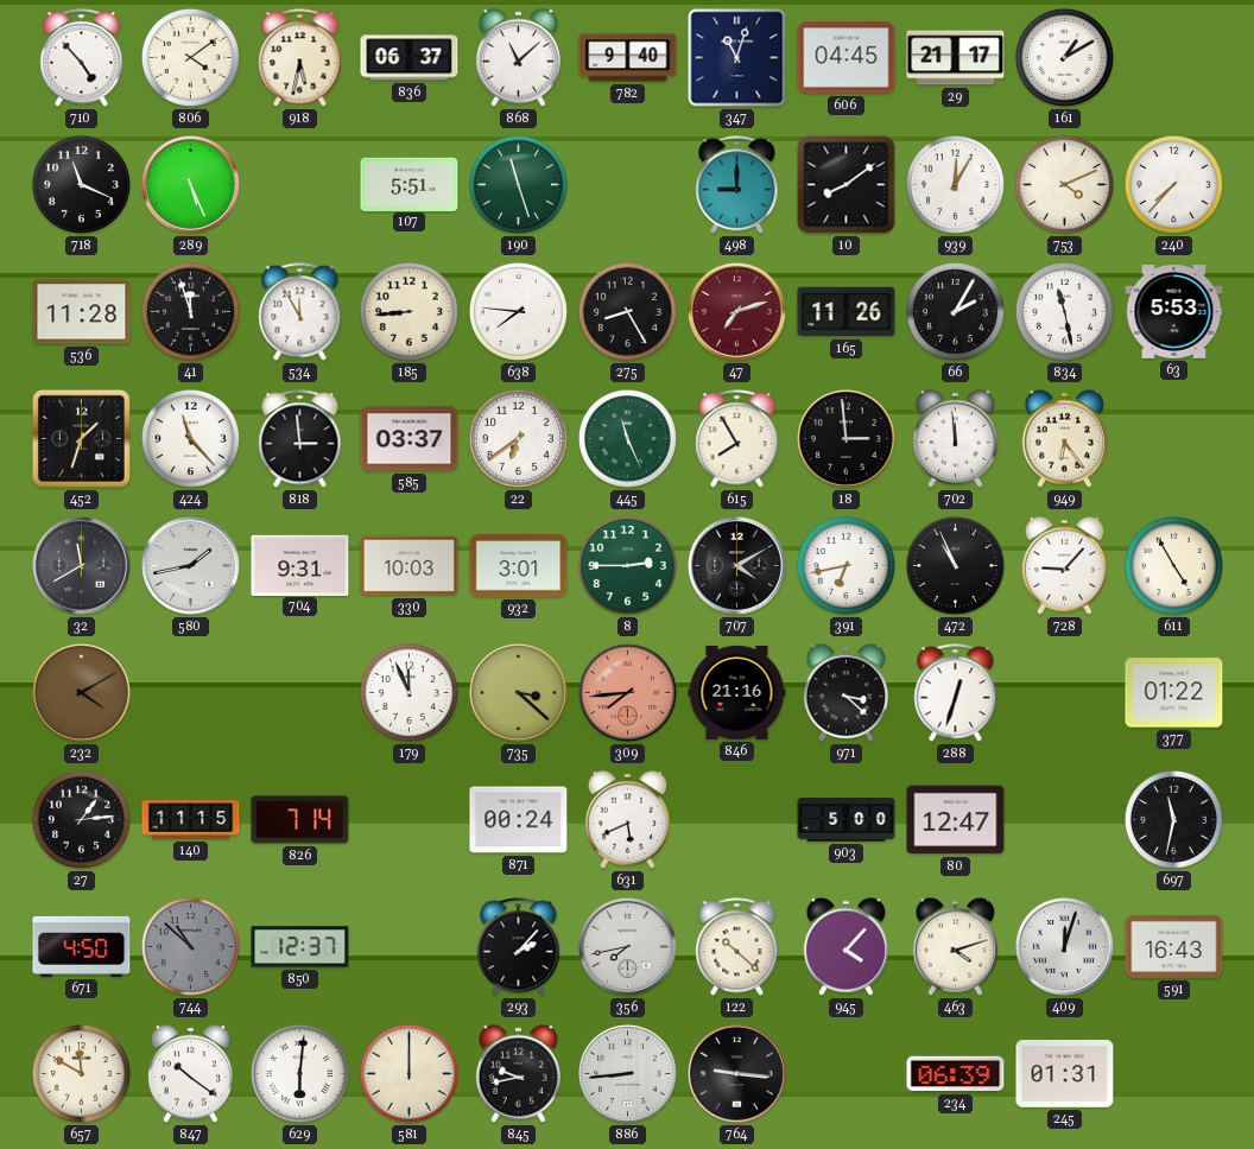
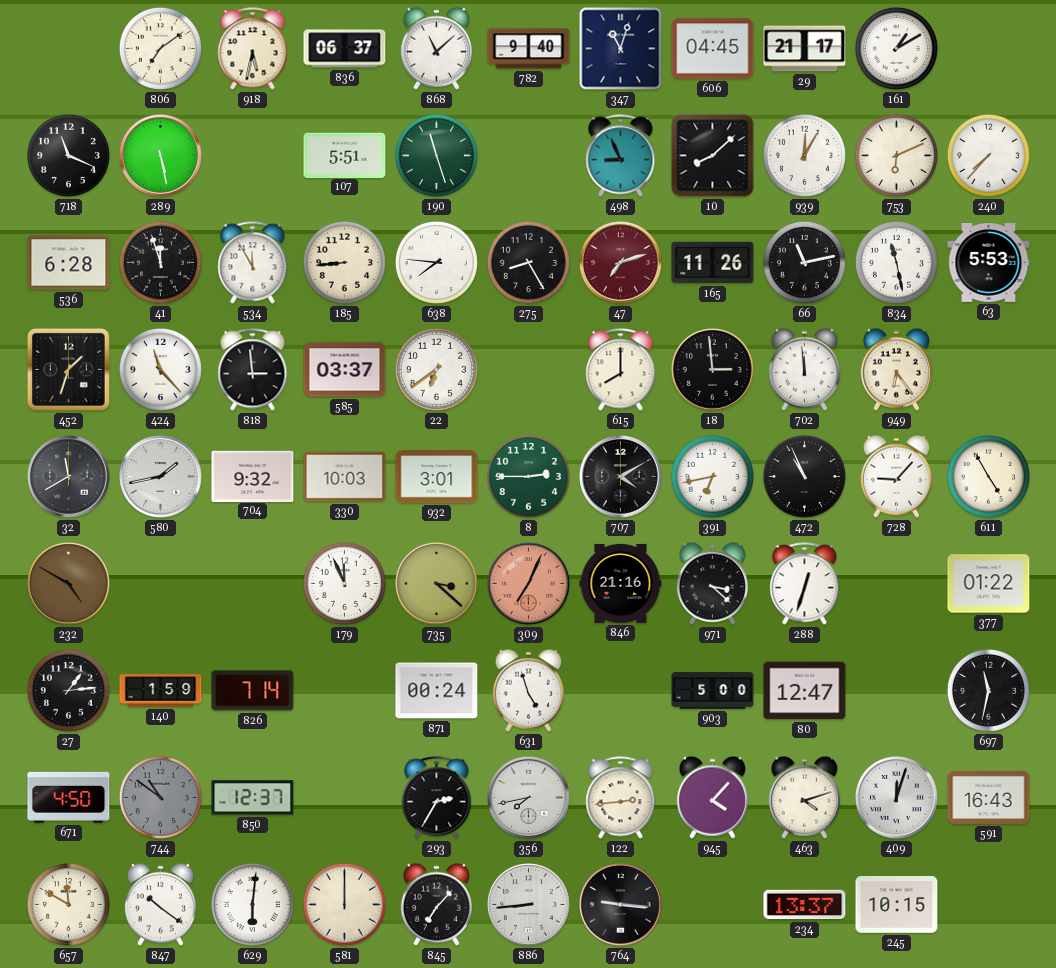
710: 4:53 -> none (82, 58)
806: 4:09 -> 7:09 (160, 48)
289: 5:26 -> 5:28 (161, 156)
498: 9:00 -> 8:56 (621, 156)
10: 8:09 -> 8:08 (713, 156)
753: 4:11 -> 6:11 (896, 155)
536: 11:28 -> 6:28 (69, 263)
66: 2:05 -> 11:13 (804, 262)
445: 11:26 -> none (627, 438)
615: 7:55 -> 8:00 (621, 370)
704: 9:31 -> 9:32 (253, 476)
232: 4:10 -> 4:50 (69, 584)
309: 7:44 -> 7:04 (529, 584)
140: 11:15 -> 1:59 (161, 691)
631: 5:41 -> 4:57 (528, 690)
744: 10:52 -> 10:51 (160, 797)
293: 2:07 -> 2:35 (437, 798)
122: 10:22 -> 2:44 (621, 798)
845: 9:43 -> 7:07 (436, 904)
234: 06:39 -> 13:37 (805, 905)
245: 01:31 -> 10:15 (897, 905)
